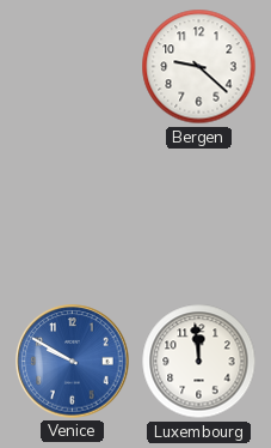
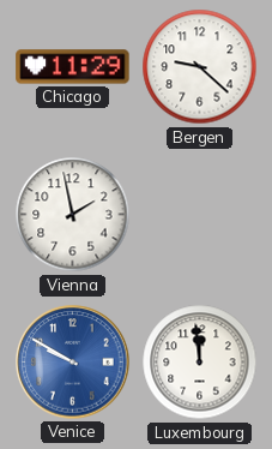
Chicago: none -> 11:29 (73, 67)
Vienna: none -> 1:58 (73, 215)
